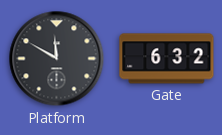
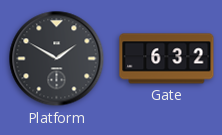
Platform: 11:50 -> 1:50 (57, 59)
